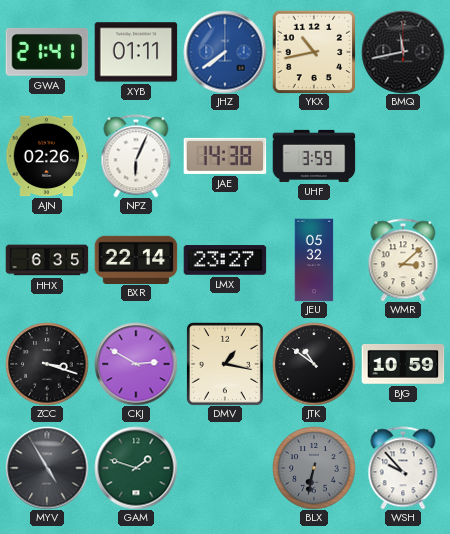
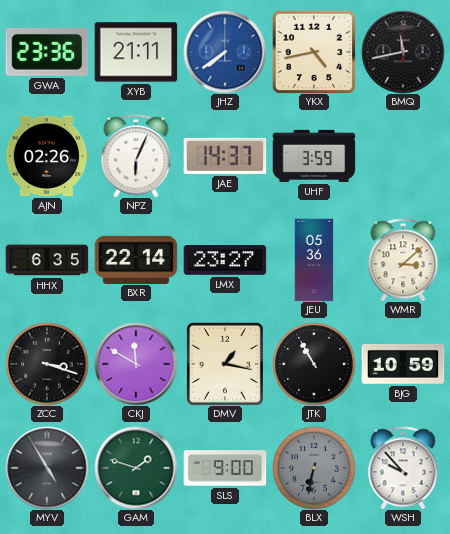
GWA: 21:41 -> 23:36 (47, 52)
XYB: 01:11 -> 21:11 (136, 52)
YKX: 10:43 -> 4:43 (314, 52)
JAE: 14:38 -> 14:37 (225, 156)
JEU: 05:32 -> 05:36 (314, 260)
CKJ: 2:50 -> 11:50 (136, 364)
JTK: 10:51 -> 10:55 (314, 364)
SLS: none -> 9:00 (225, 468)
